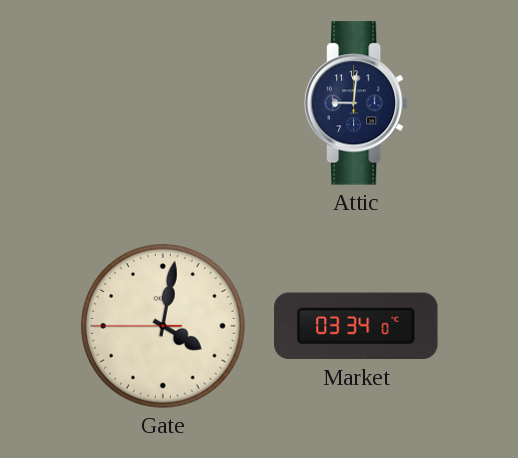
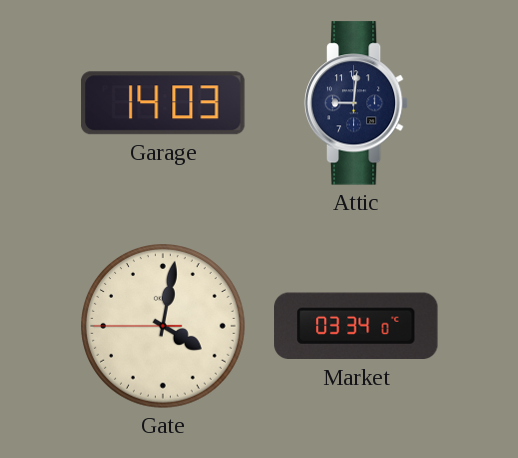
Garage: none -> 14:03 (163, 103)
